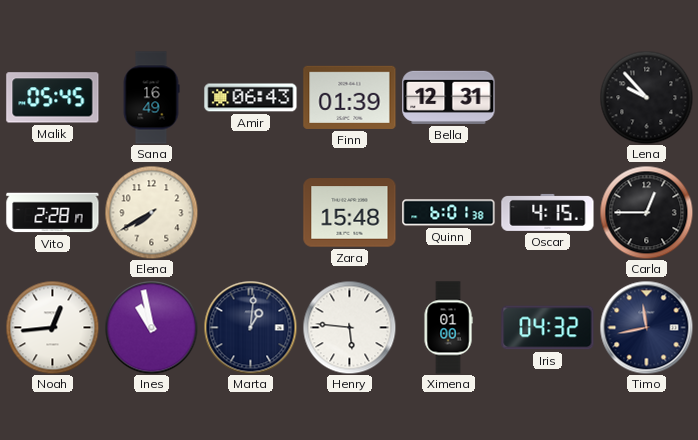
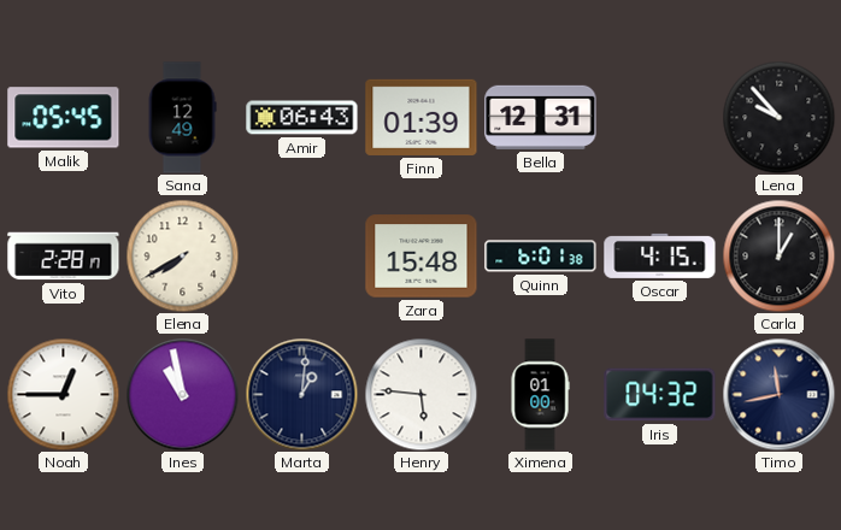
Sana: 16:49 -> 12:49 (182, 118)
Carla: 12:45 -> 1:00 (778, 255)
Noah: 12:44 -> 12:45 (63, 394)
